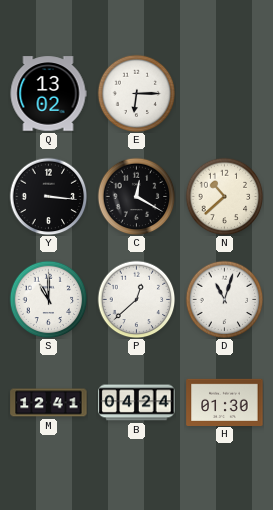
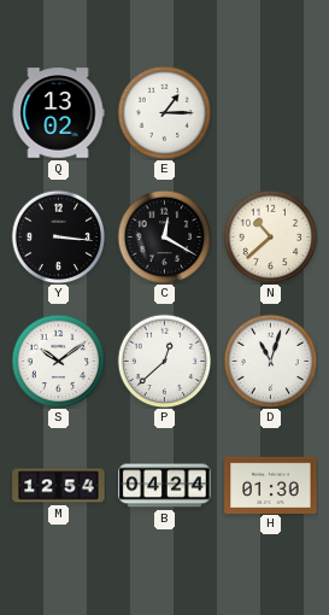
E: 6:15 -> 1:15 (164, 112)
S: 11:00 -> 10:09 (58, 361)
M: 12:41 -> 12:54 (59, 486)
